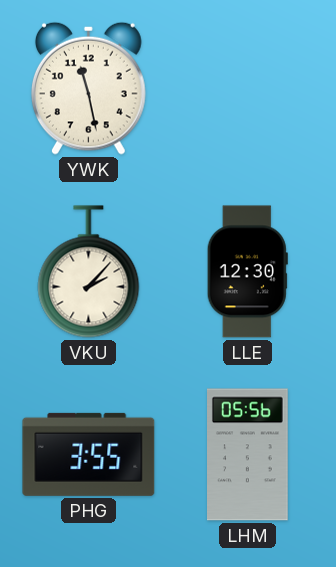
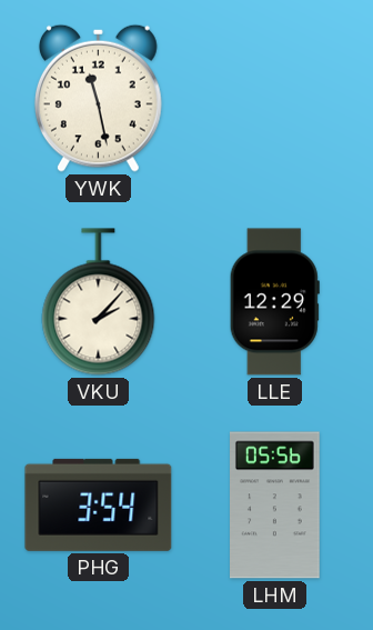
LLE: 12:30 -> 12:29 (274, 302)
PHG: 3:55 -> 3:54 (99, 504)
